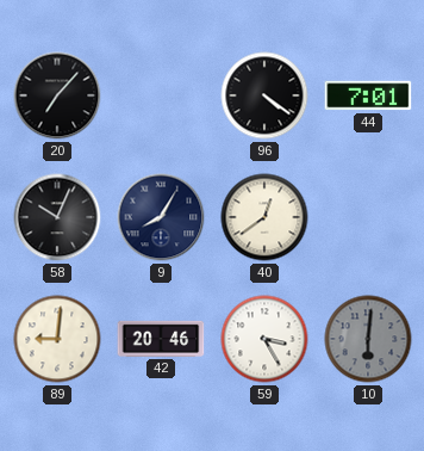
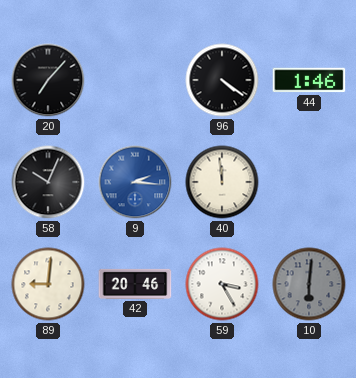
44: 7:01 -> 1:46 (309, 80)
9: 8:05 -> 2:16 (135, 182)
9 dial: navy -> blue (135, 182)
40: 12:39 -> 11:59 (222, 182)
